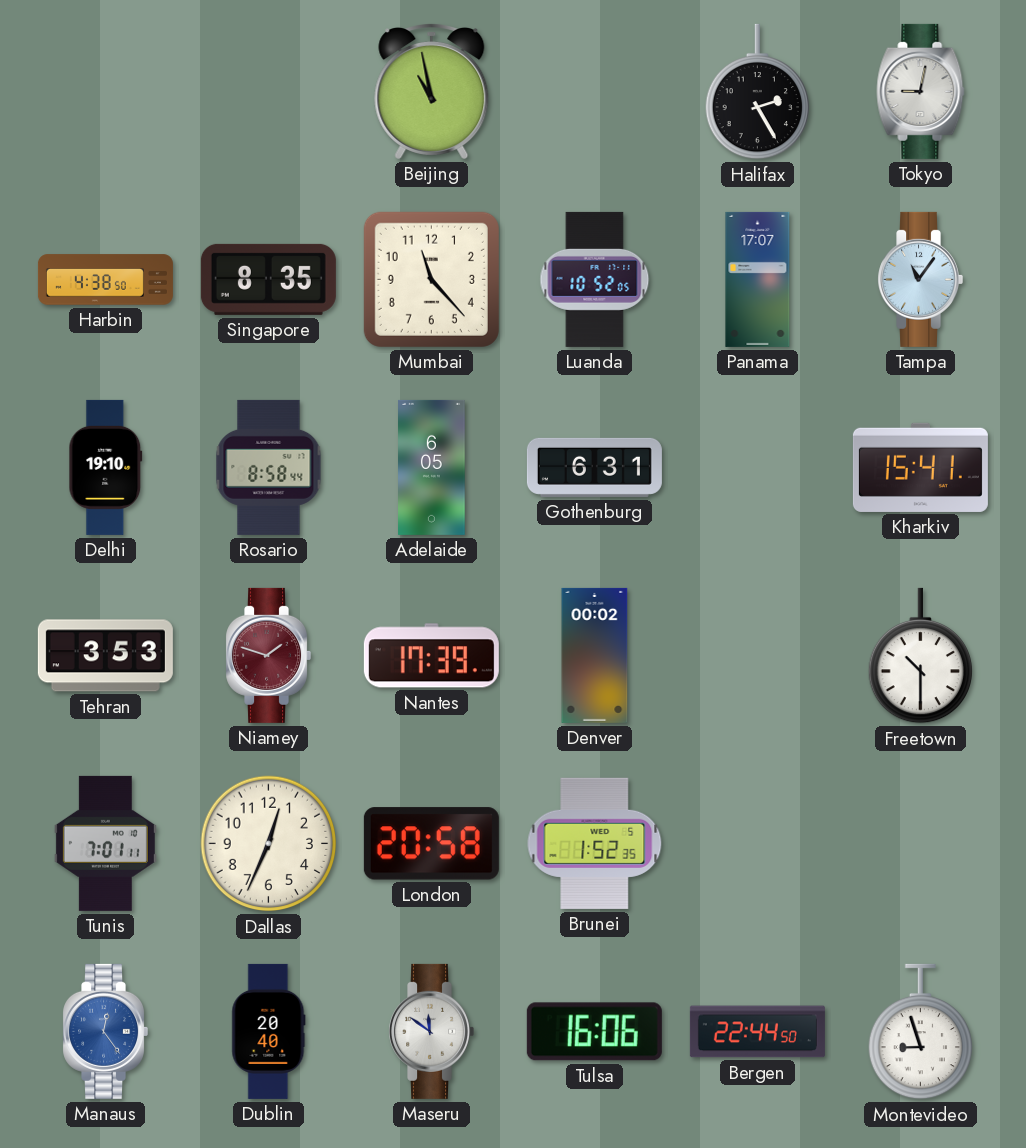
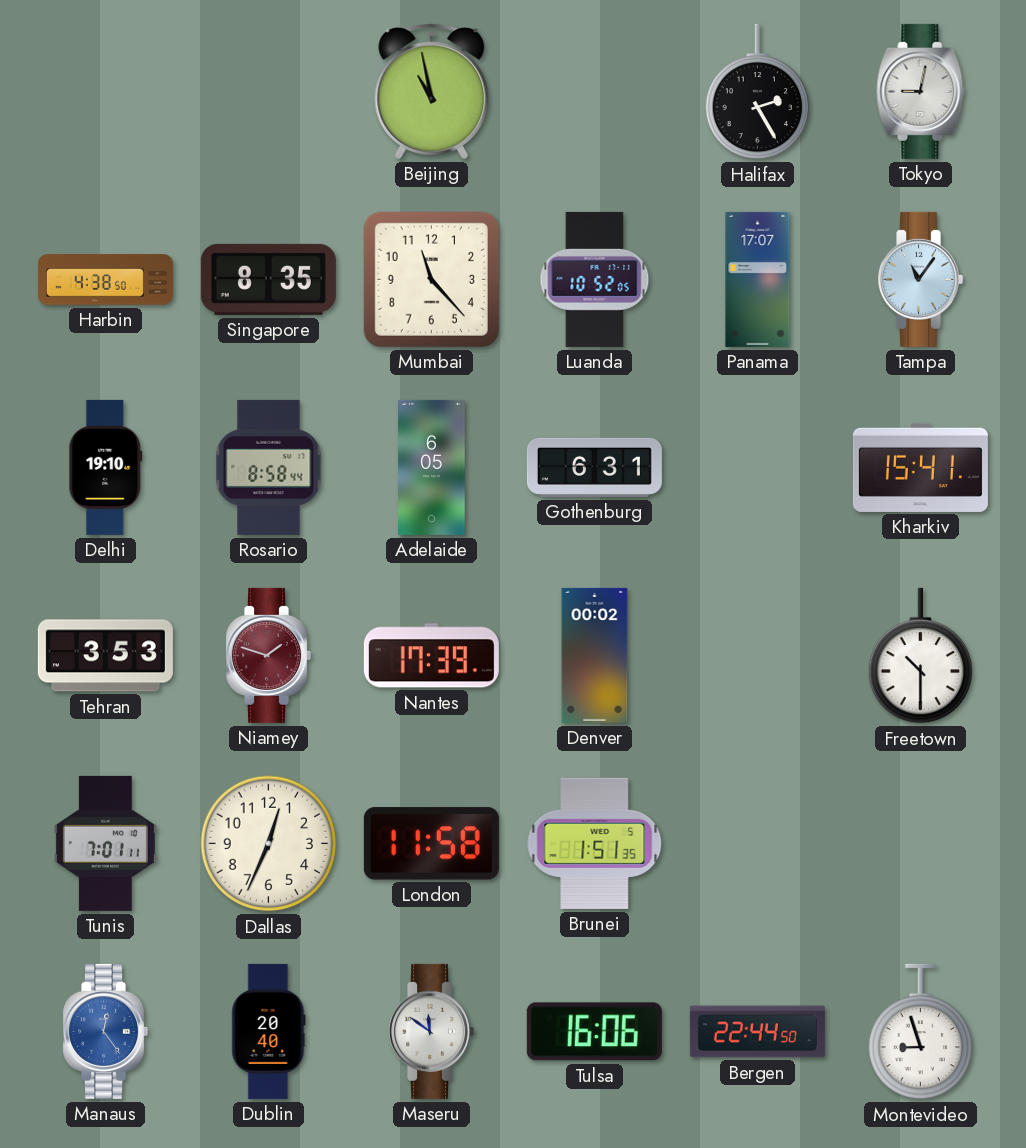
London: 20:58 -> 11:58 (431, 844)
Brunei: 1:52 -> 1:51 (595, 843)
